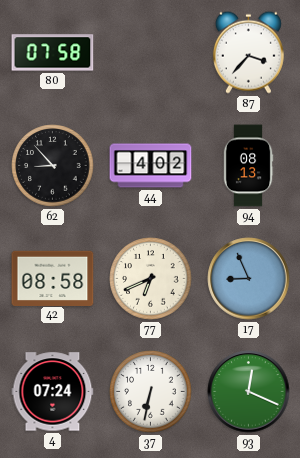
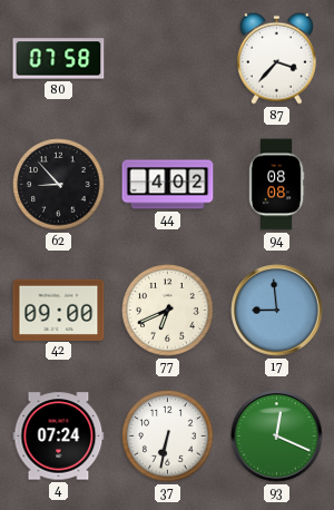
94: 08:13 -> 08:08 (276, 185)
42: 08:58 -> 09:00 (59, 310)
17: 8:56 -> 8:59 (277, 311)
